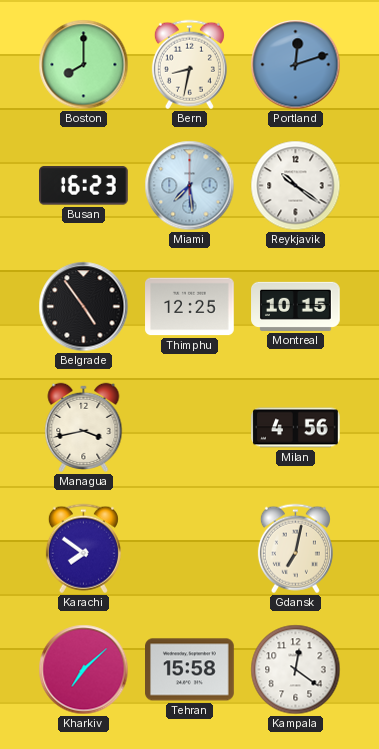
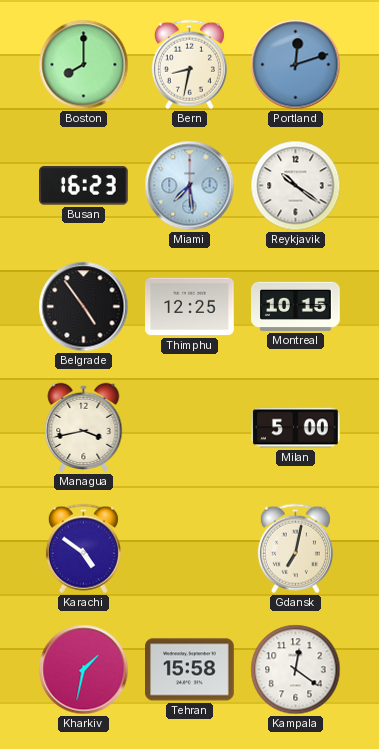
Milan: 4:56 -> 5:00 (296, 428)
Karachi: 7:51 -> 4:51 (83, 549)
Kharkiv: 7:08 -> 1:32 (84, 670)
